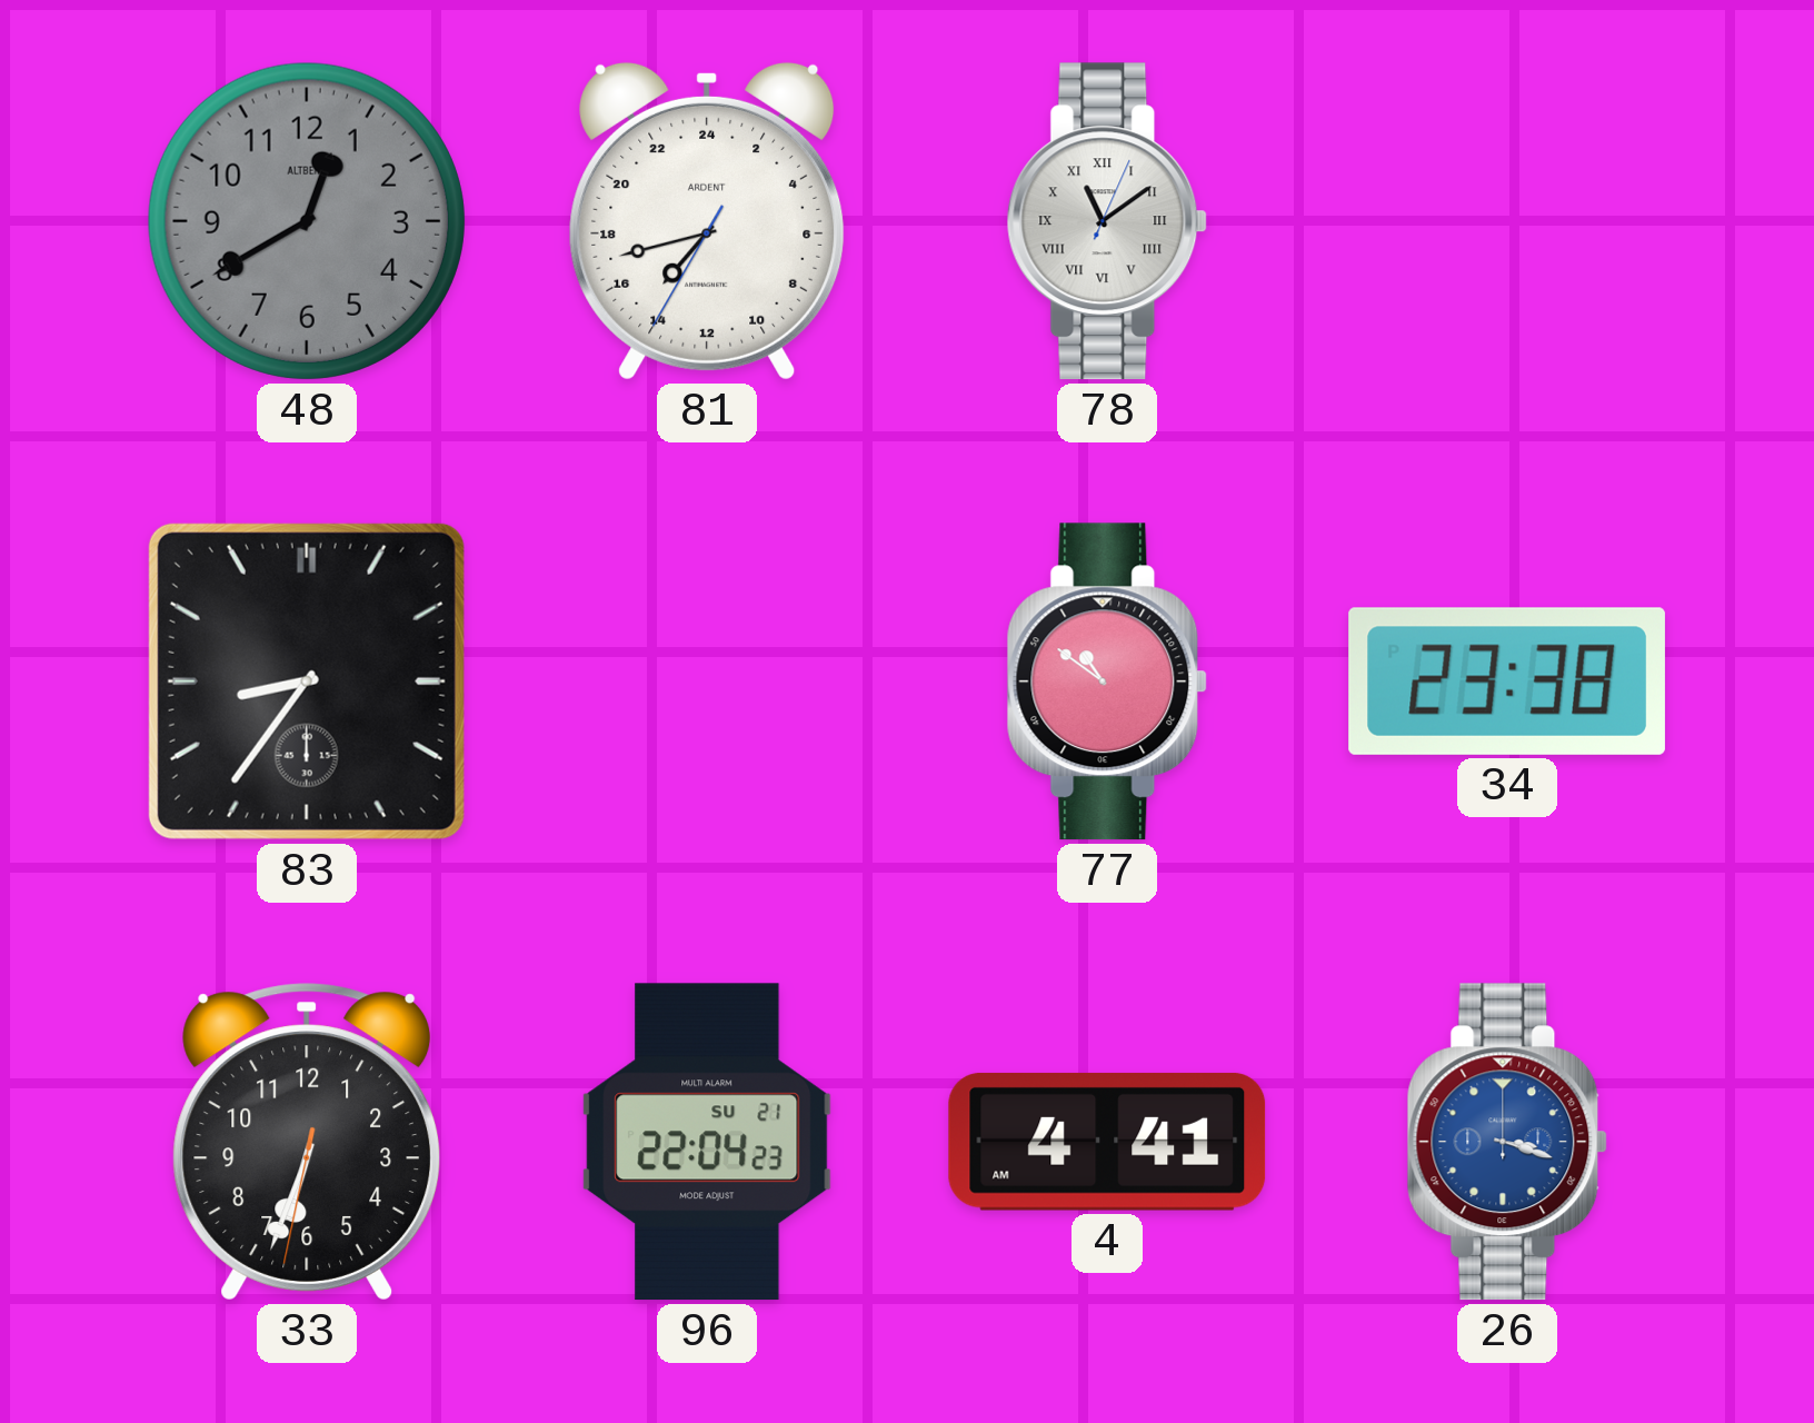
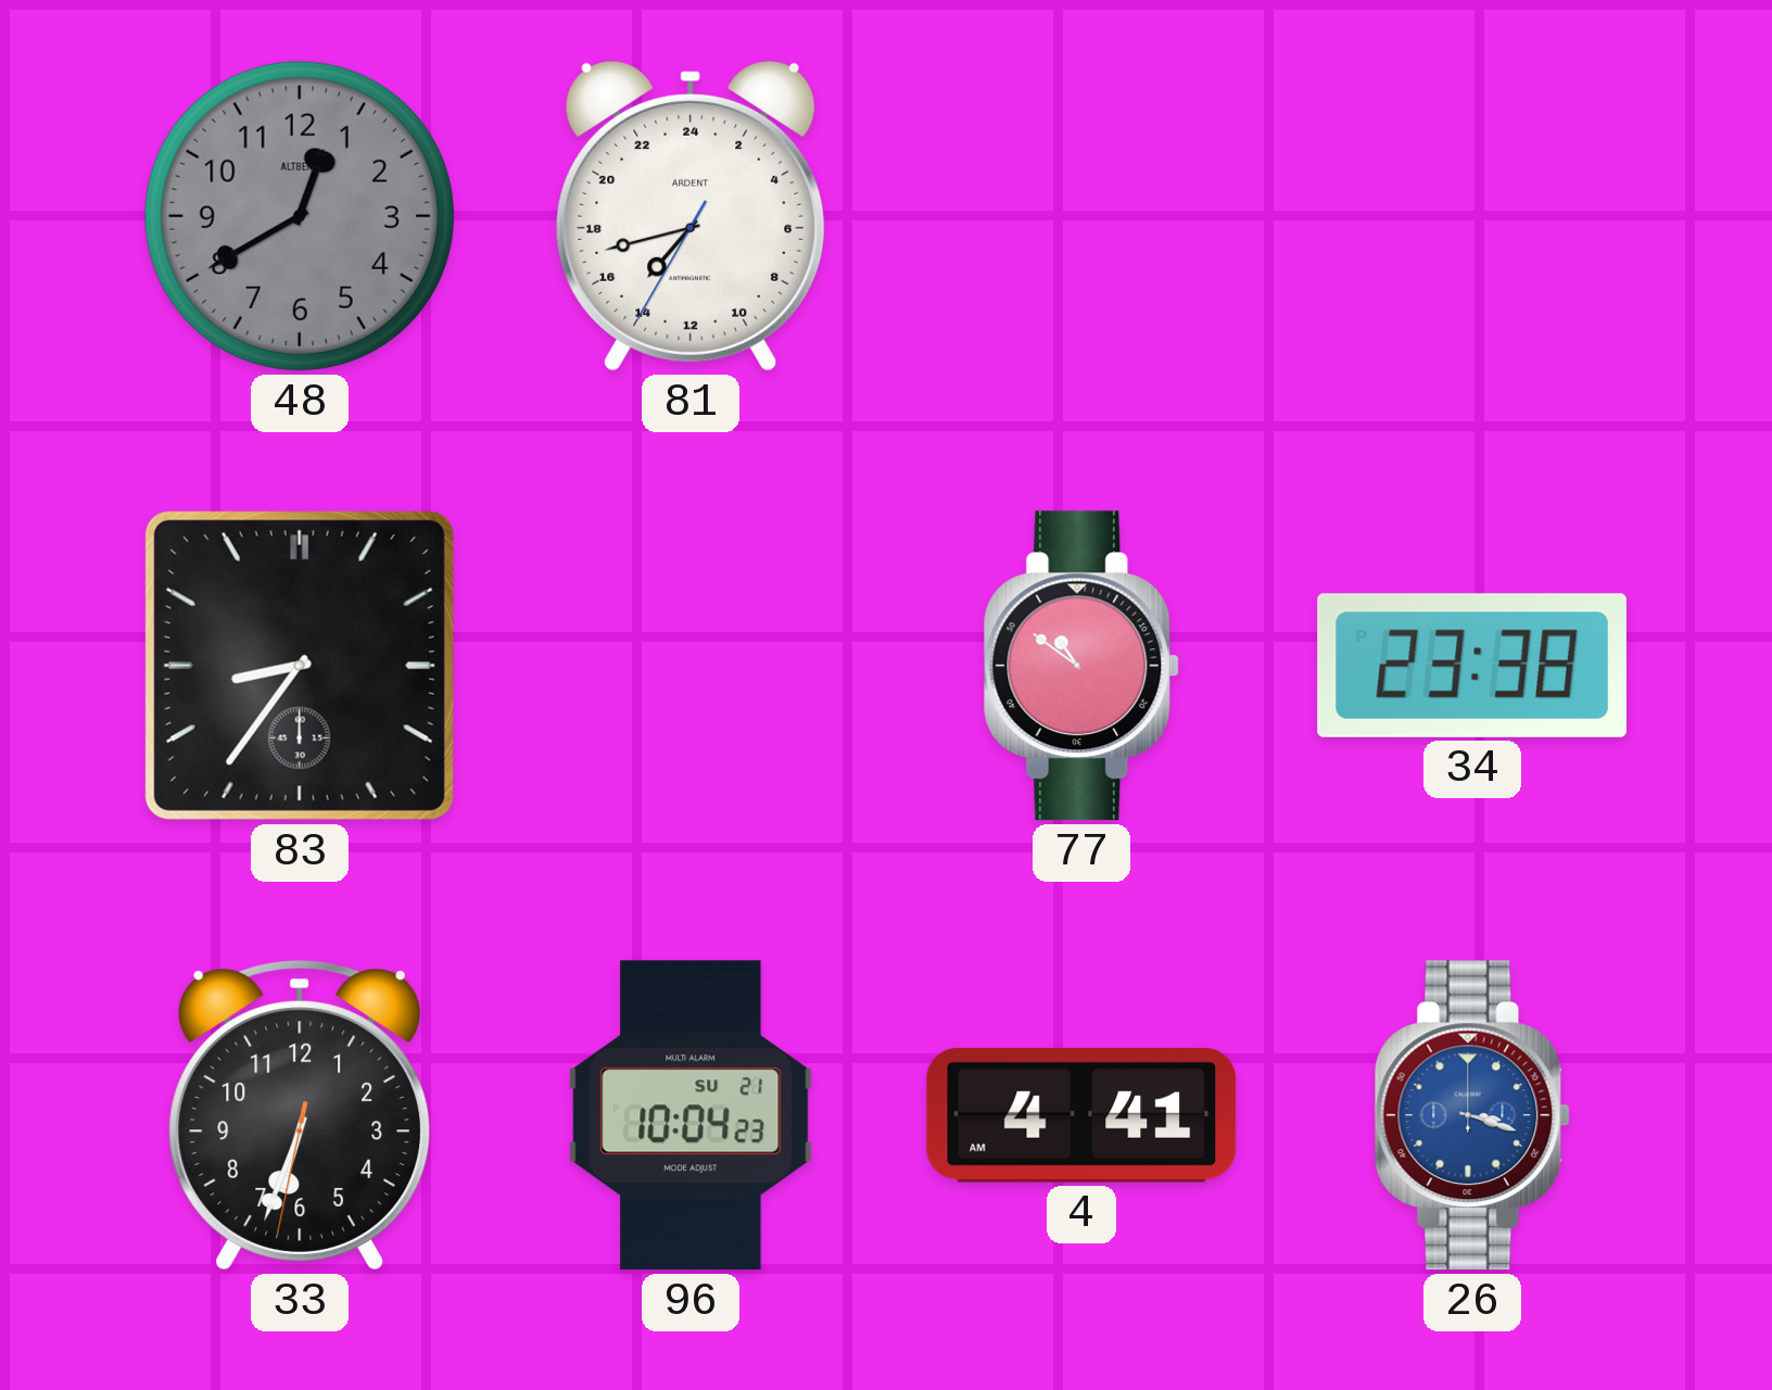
78: 11:09 -> none (1107, 221)
96: 22:04 -> 10:04 (691, 1115)
